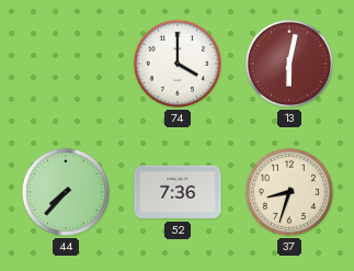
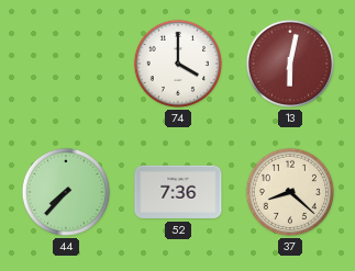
37: 8:33 -> 8:22 (290, 192)
